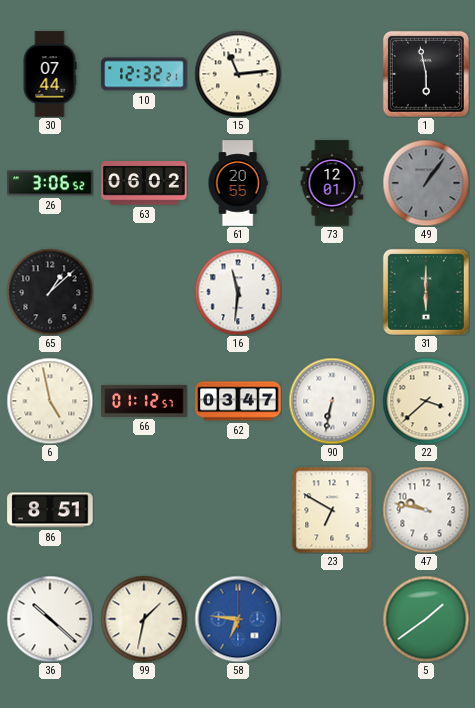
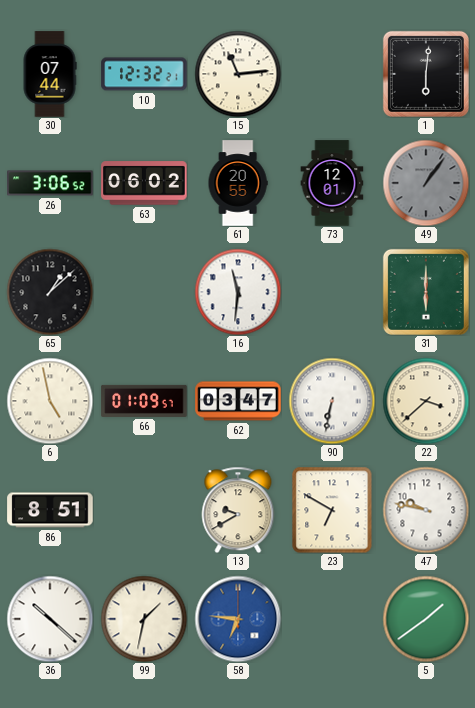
1: 5:58 -> 6:01 (426, 74)
66: 01:12 -> 01:09 (144, 401)
13: none -> 9:40 (238, 510)
